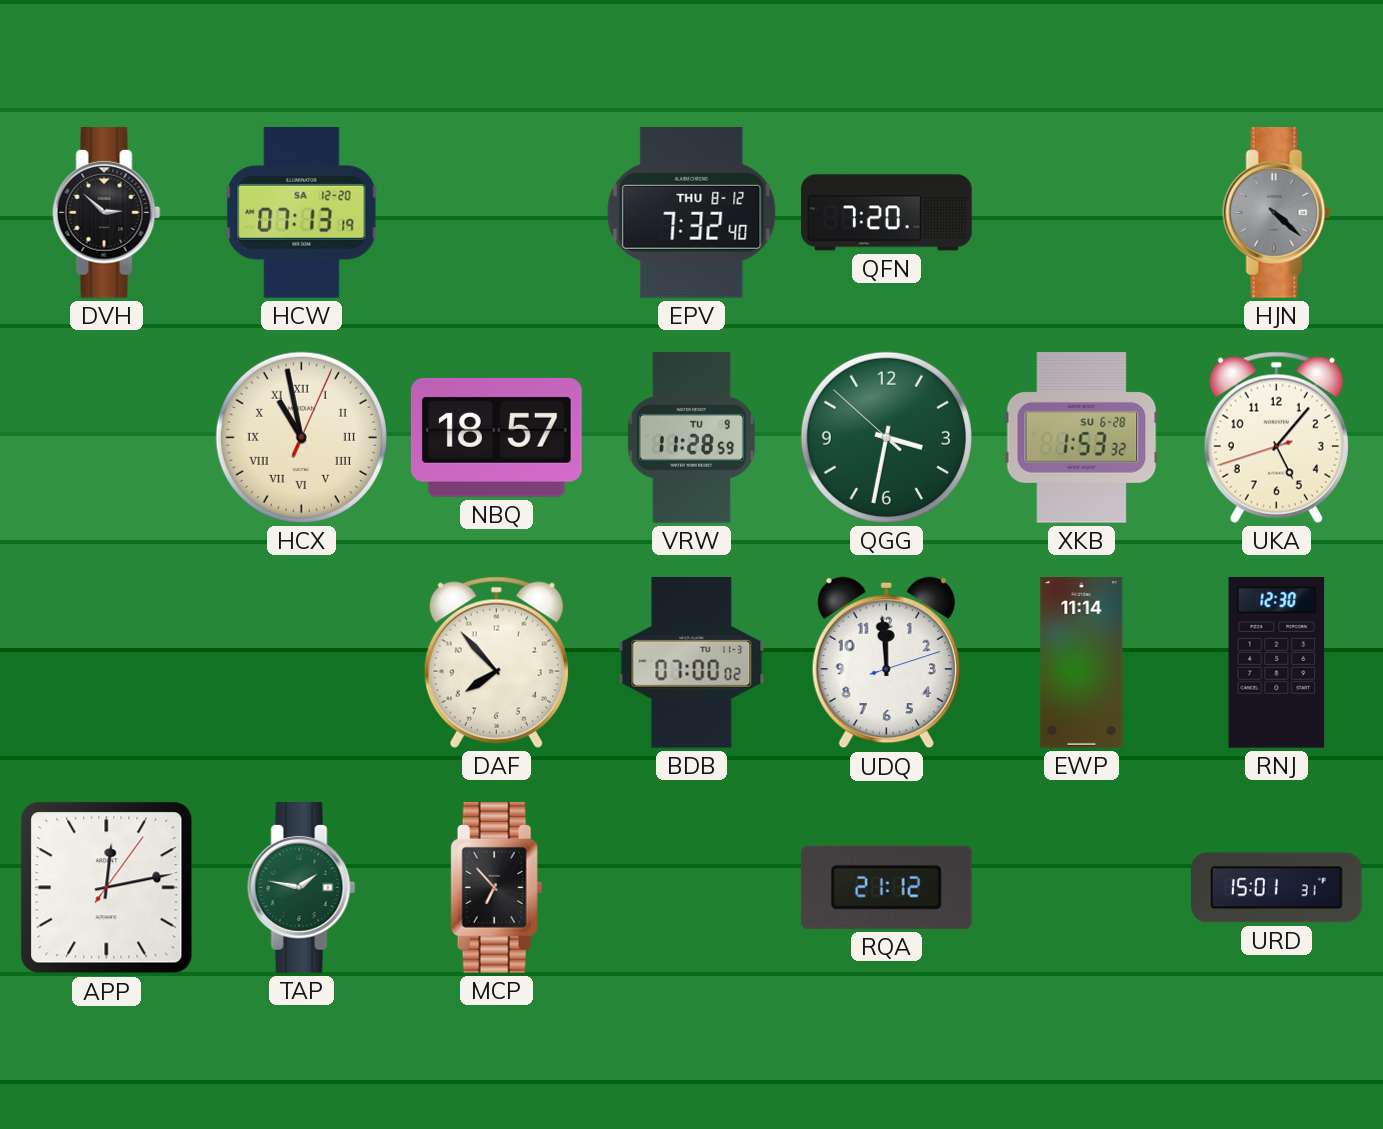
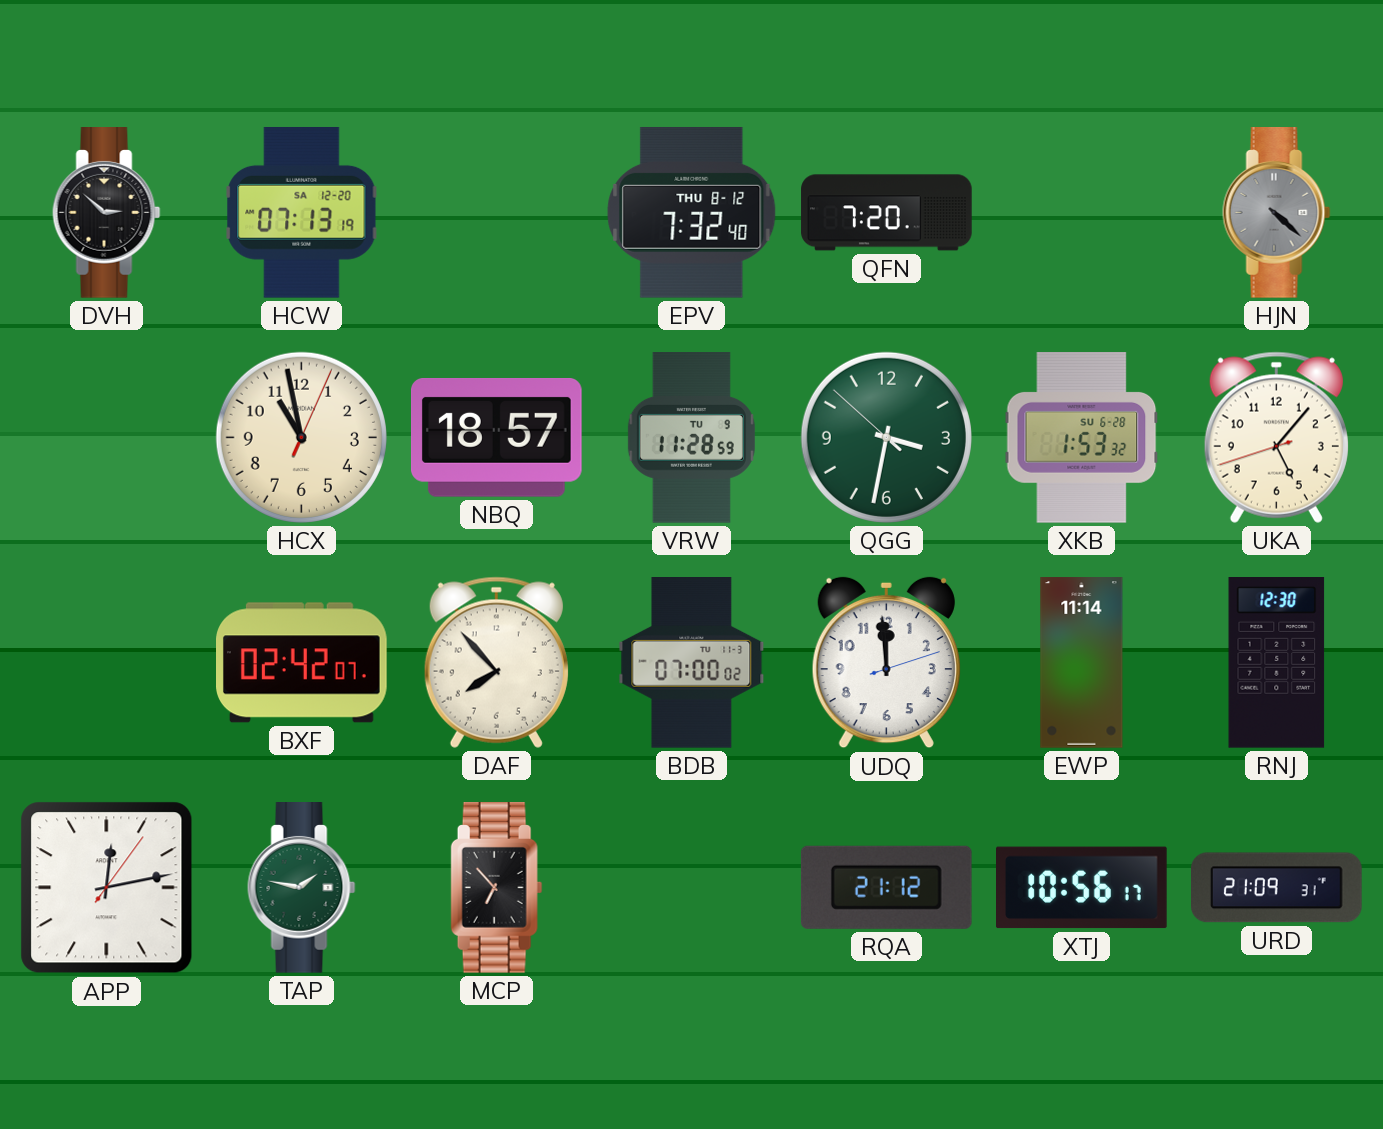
HCX numerals: Roman -> Arabic (301, 437)
BXF: none -> 02:42 (302, 663)
XTJ: none -> 10:56 (1082, 888)
URD: 15:01 -> 21:09 (1277, 888)
